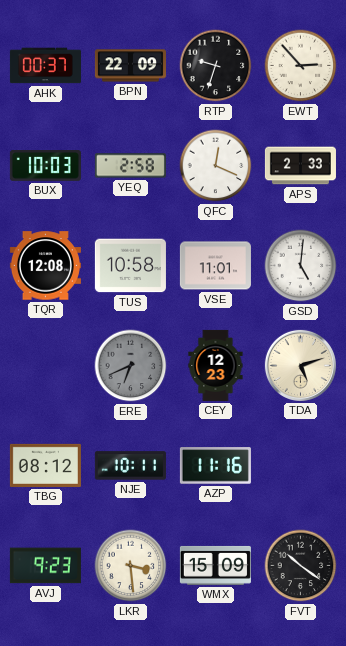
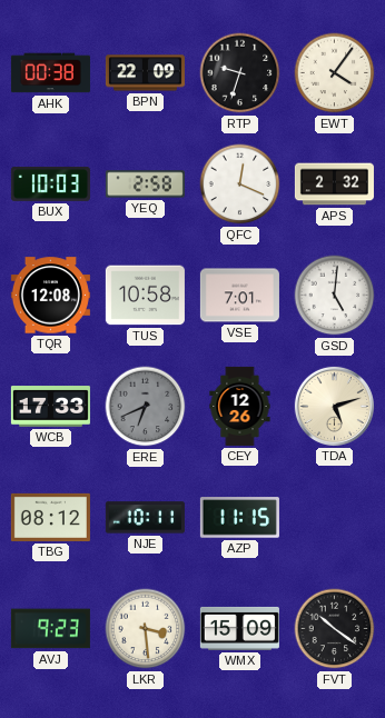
AHK: 00:37 -> 00:38 (50, 73)
EWT: 2:53 -> 4:06 (335, 73)
APS: 2:33 -> 2:32 (334, 185)
VSE: 11:01 -> 7:01 (239, 296)
WCB: none -> 17:33 (50, 407)
CEY: 12:23 -> 12:26 (240, 406)
AZP: 11:16 -> 11:15 (239, 518)
